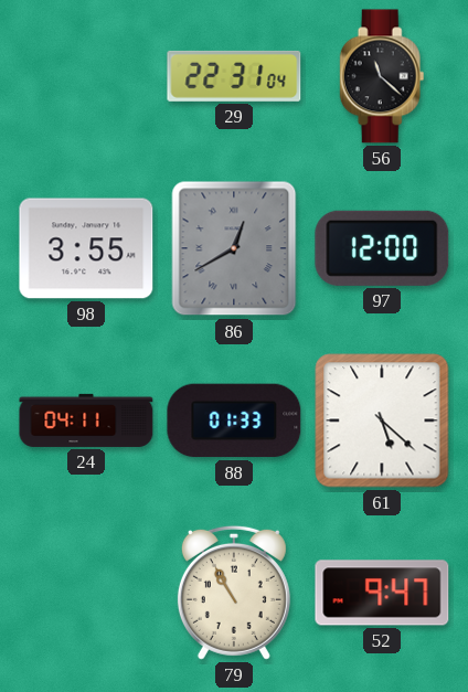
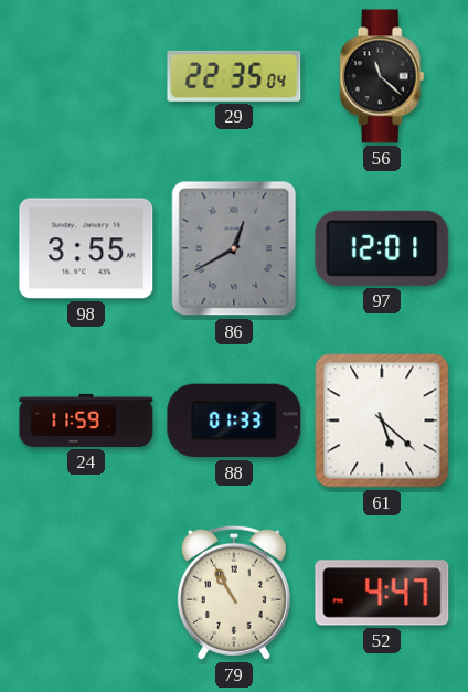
29: 22:31 -> 22:35 (234, 76)
97: 12:00 -> 12:01 (382, 248)
24: 04:11 -> 11:59 (86, 420)
52: 9:47 -> 4:47 (382, 593)
